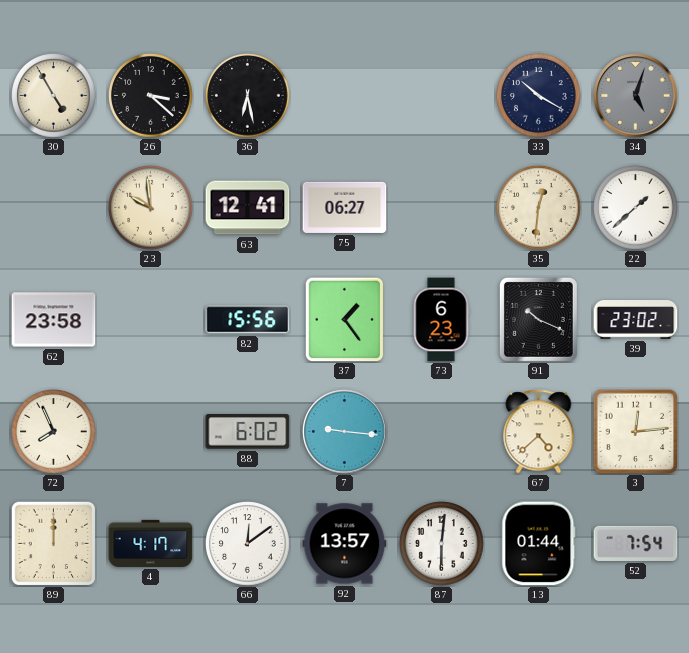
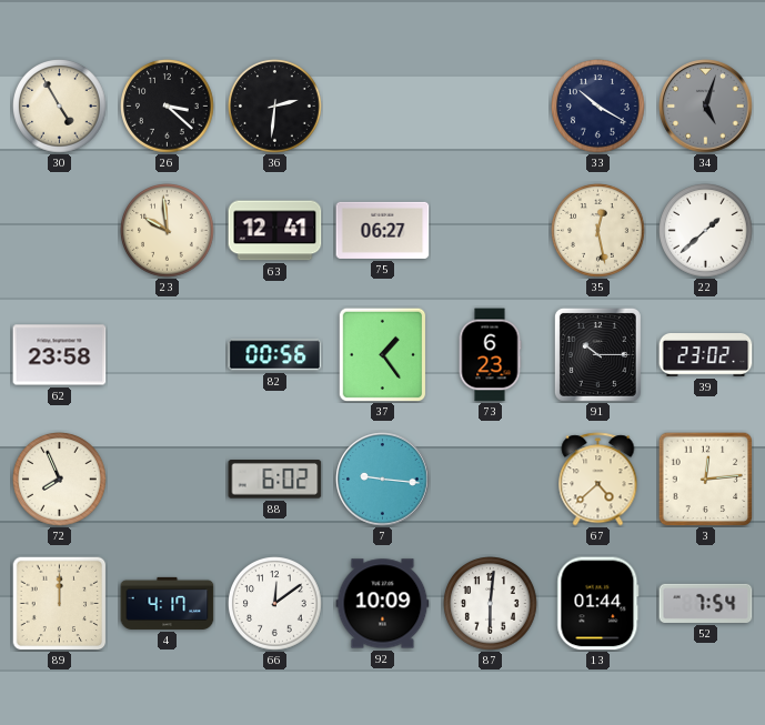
36: 6:28 -> 2:31 (275, 107)
35: 12:31 -> 12:28 (598, 231)
82: 15:56 -> 00:56 (275, 355)
91: 10:19 -> 10:15 (597, 354)
92: 13:57 -> 10:09 (383, 604)
